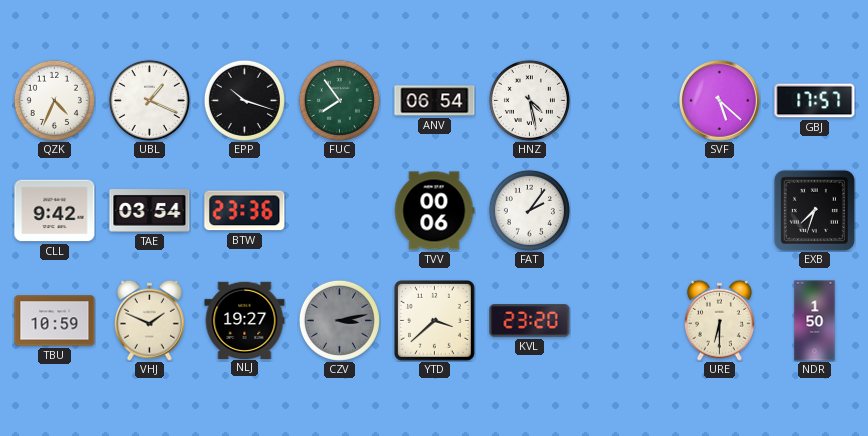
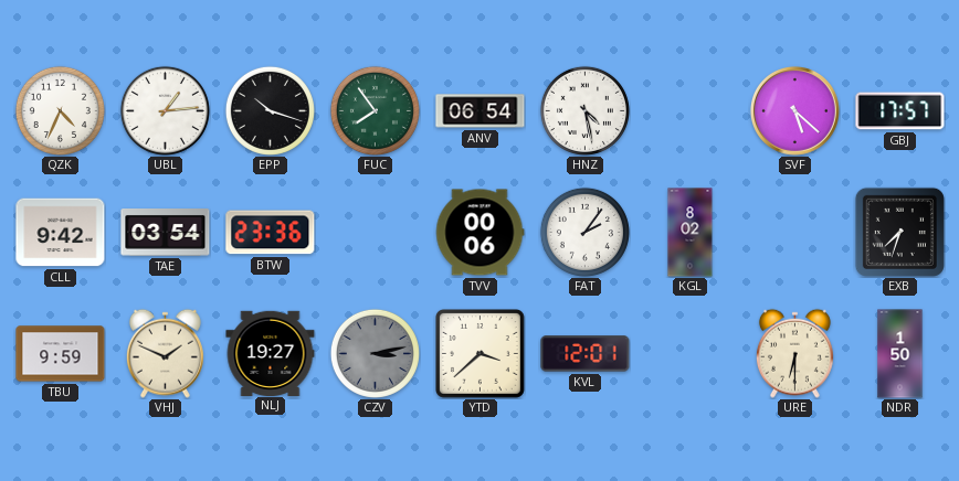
UBL: 1:19 -> 1:14 (165, 110)
KGL: none -> 8:02 (691, 233)
TBU: 10:59 -> 9:59 (61, 354)
KVL: 23:20 -> 12:01 (586, 354)
